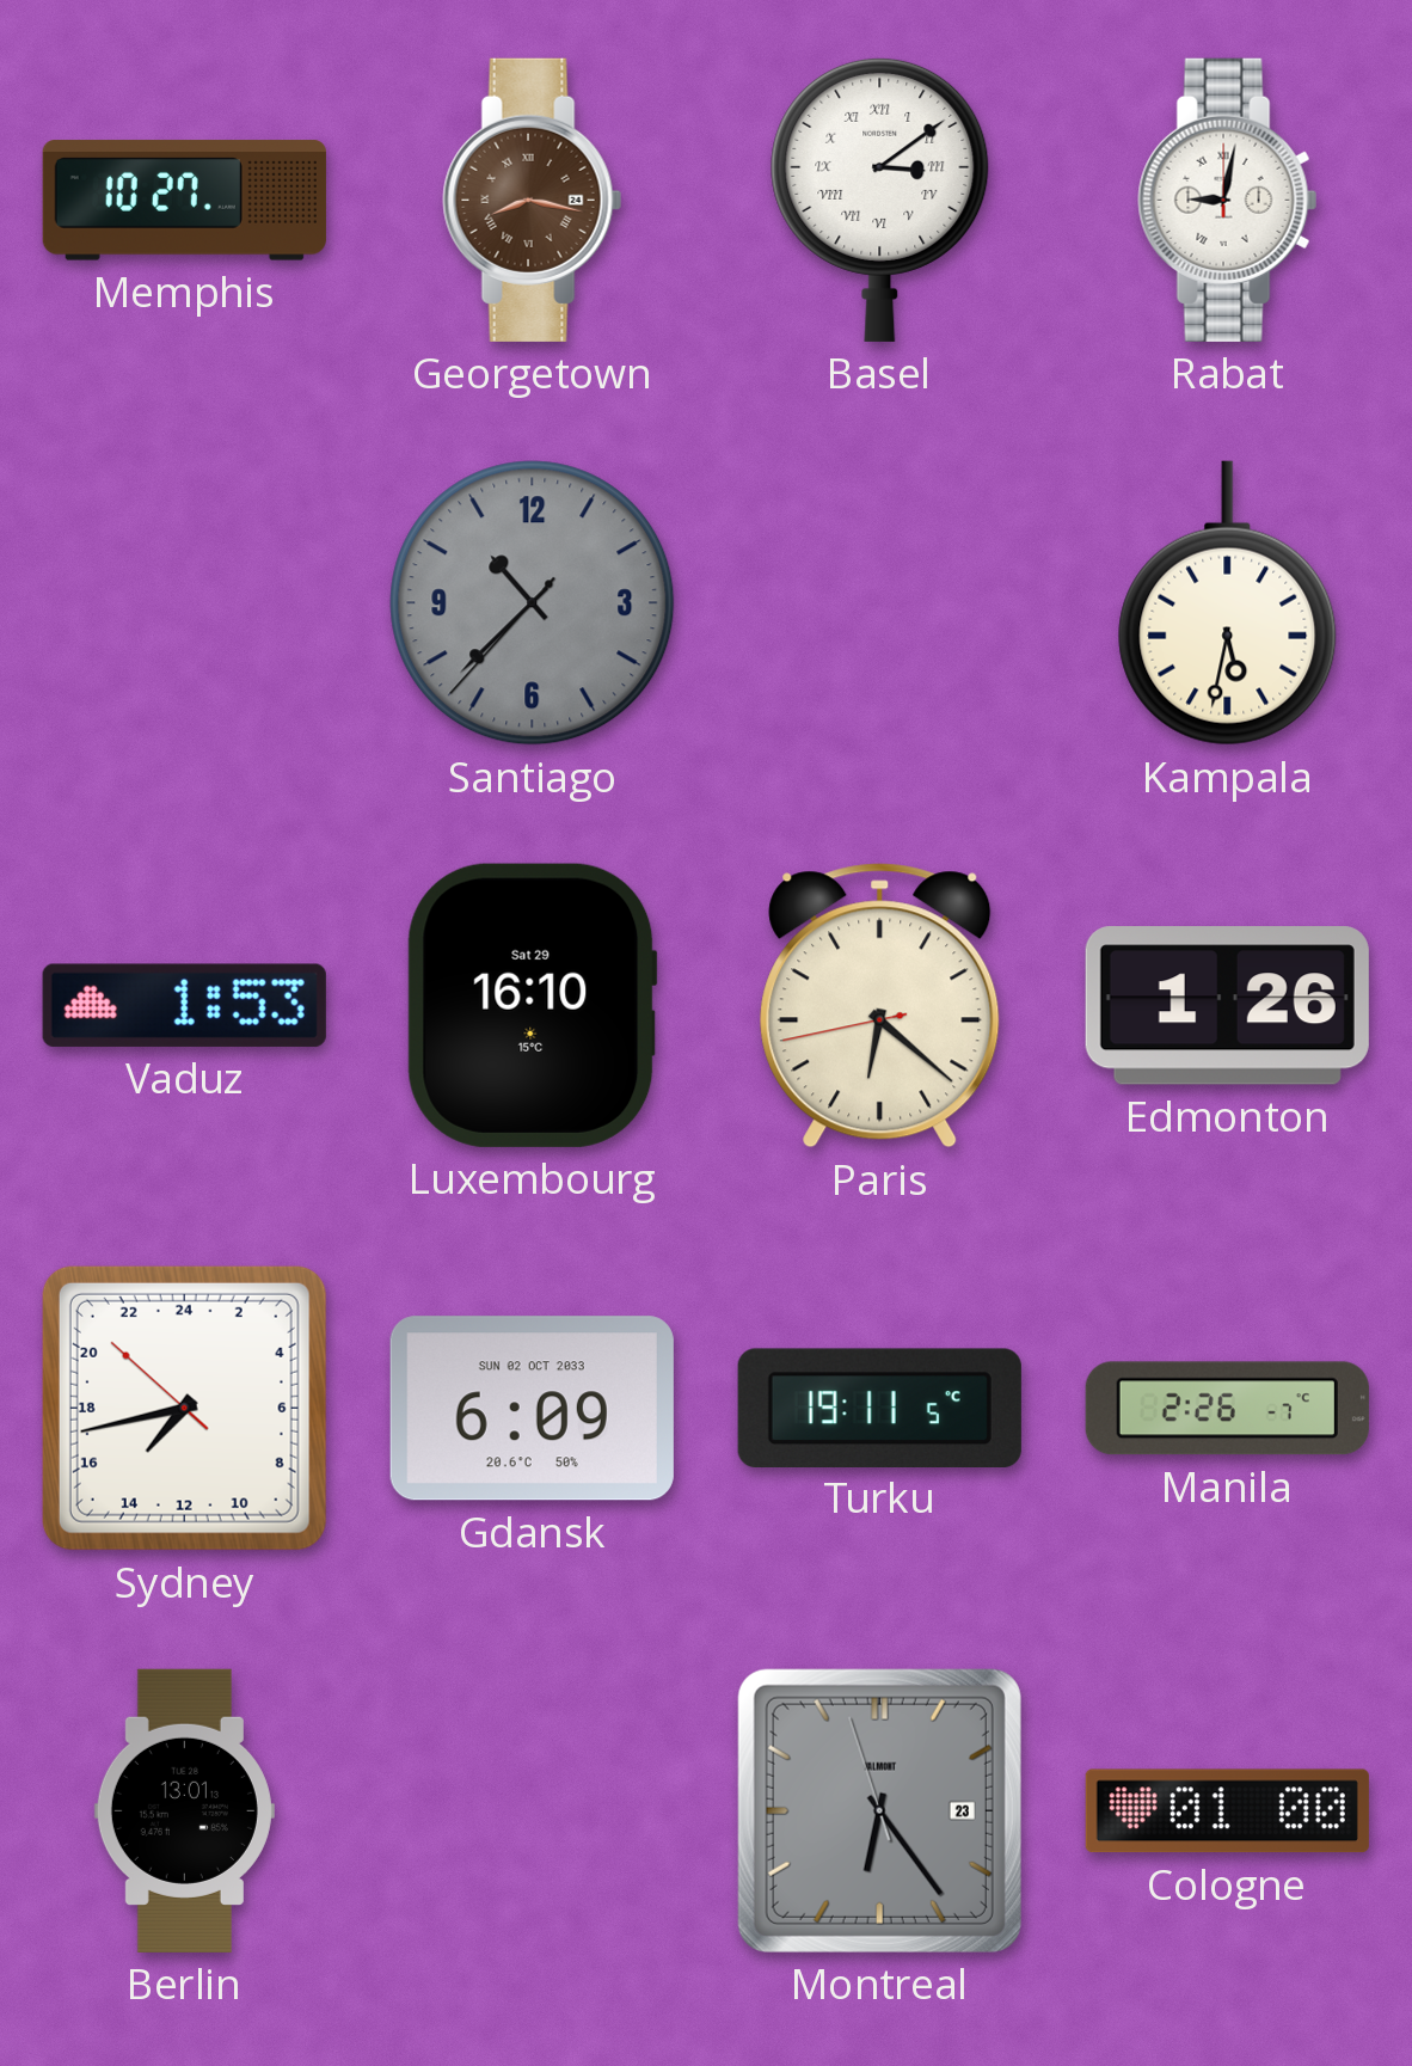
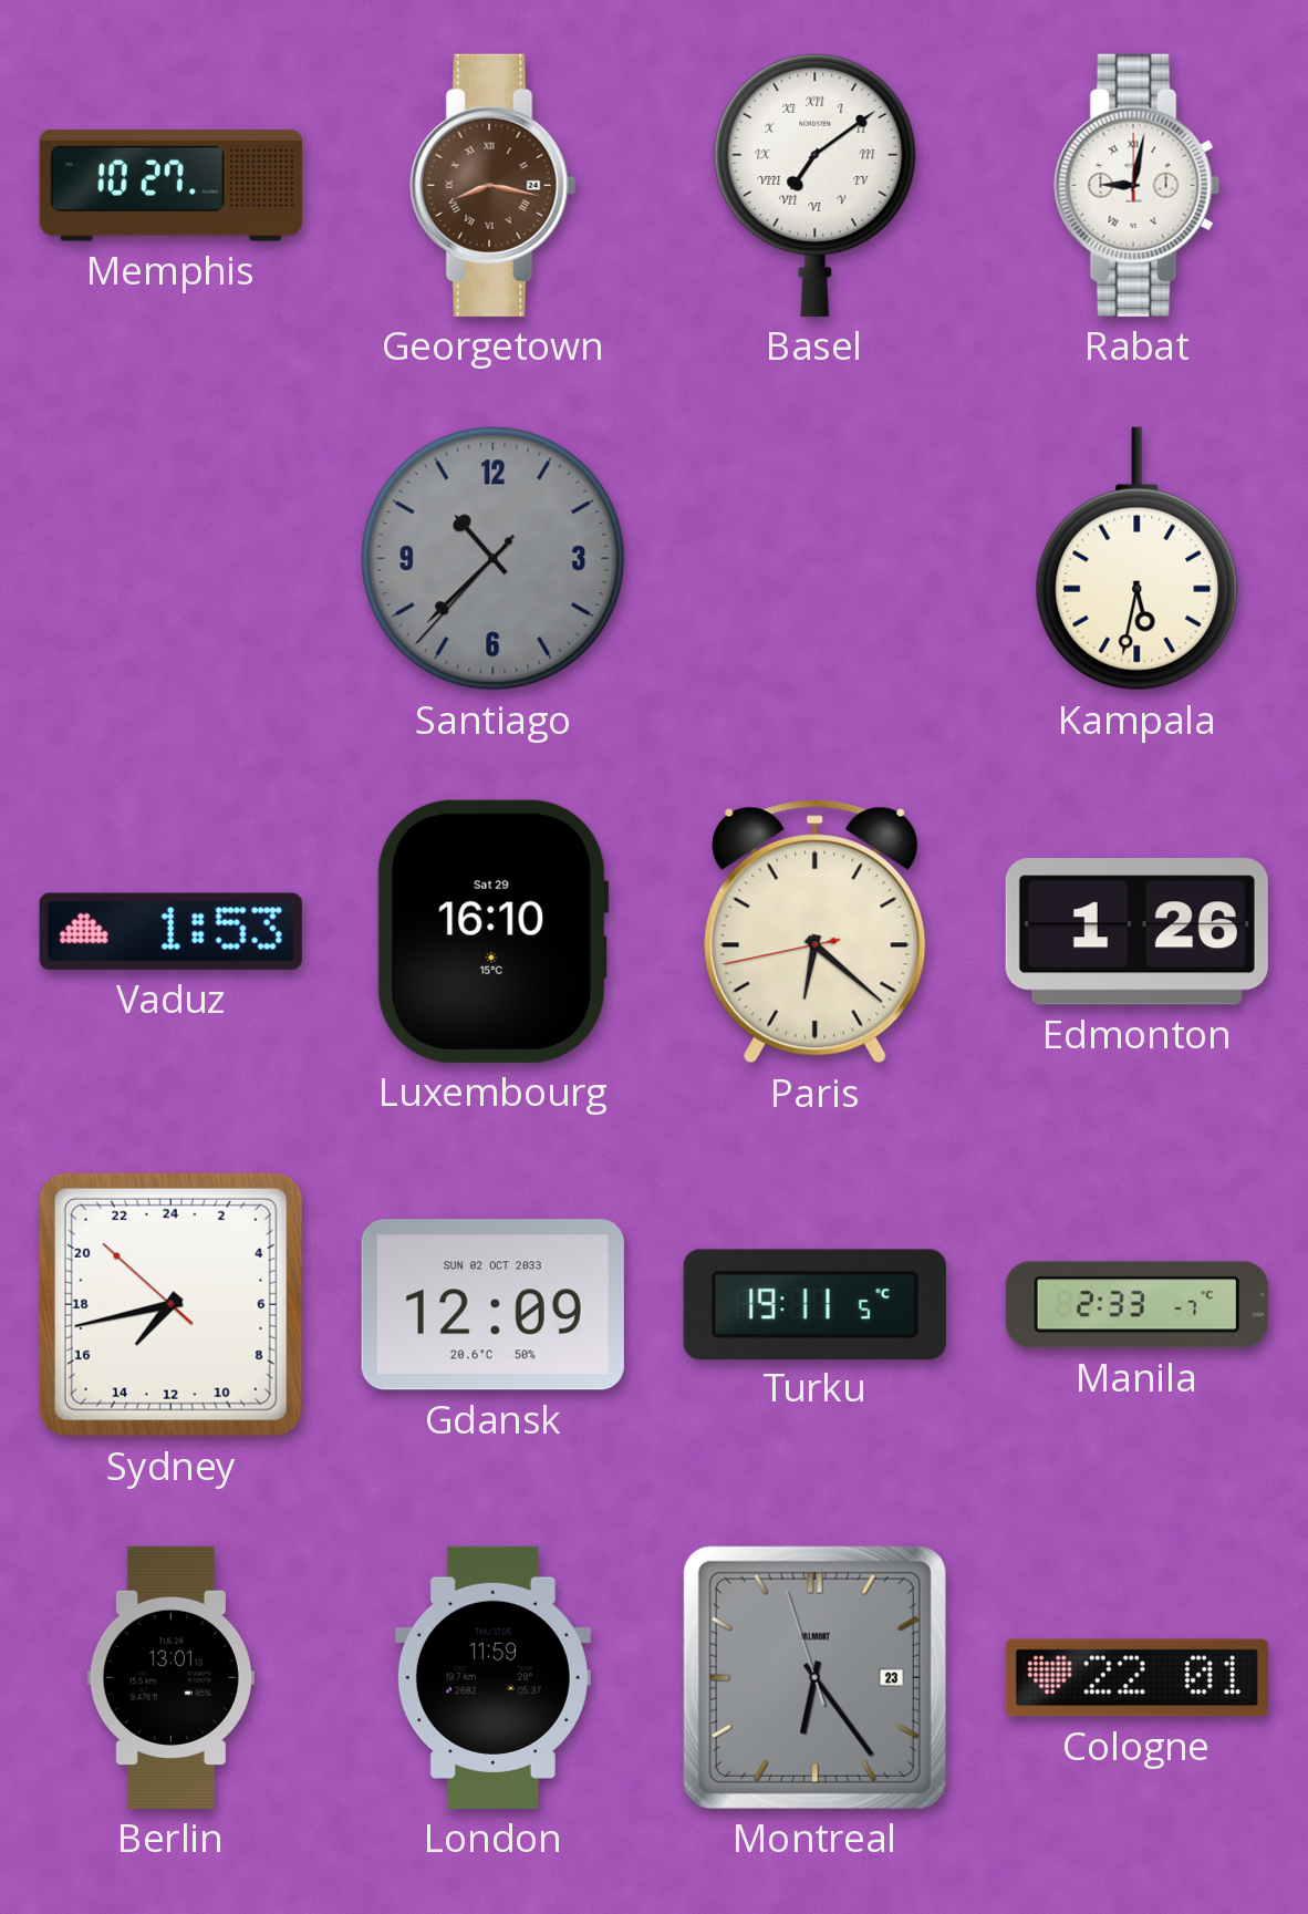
Basel: 3:09 -> 7:09 (816, 185)
Gdansk: 6:09 -> 12:09 (492, 1305)
Manila: 2:26 -> 2:33 (1136, 1305)
London: none -> 11:59 (492, 1677)
Cologne: 01:00 -> 22:01 (1136, 1678)
